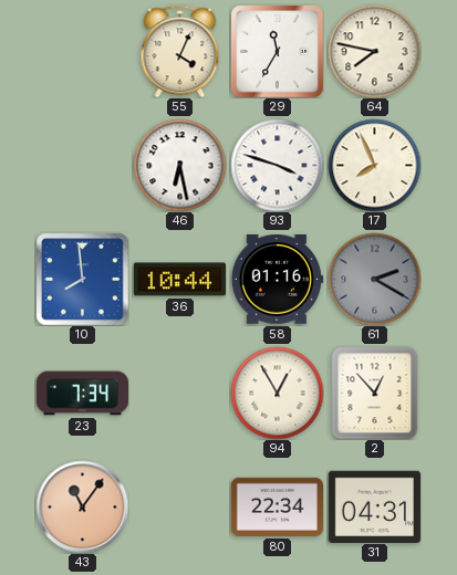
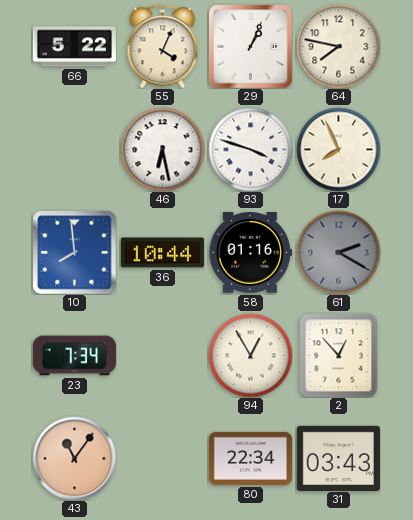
66: none -> 5:22 (74, 47)
29: 11:35 -> 1:04 (250, 46)
31: 04:31 -> 03:43 (338, 458)
